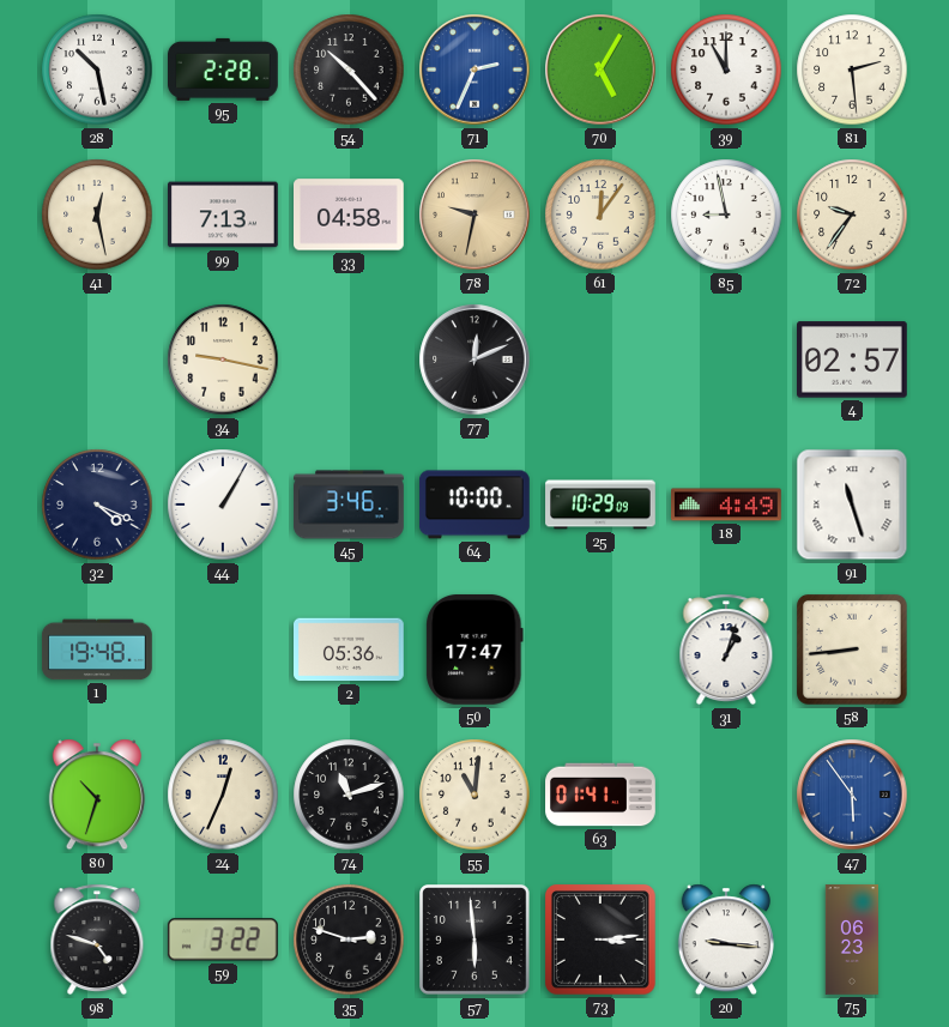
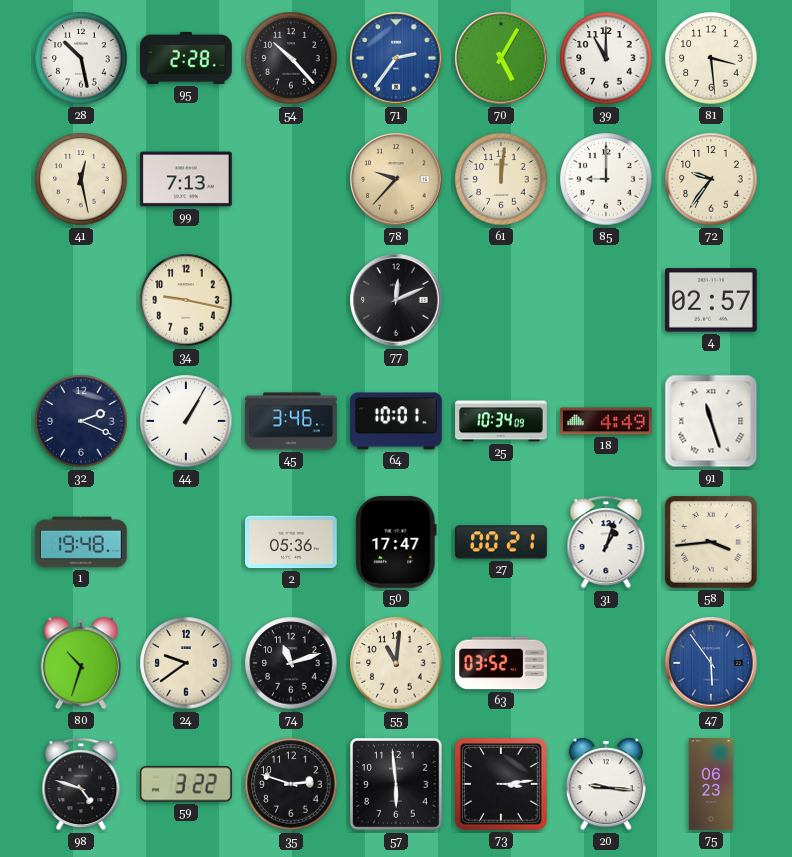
71: 2:34 -> 2:36 (396, 58)
81: 2:29 -> 3:29 (711, 58)
33: 04:58 -> none (350, 215)
78: 9:32 -> 9:37 (396, 179)
61: 12:06 -> 12:01 (501, 179)
85: 8:58 -> 9:00 (606, 179)
32: 4:19 -> 2:19 (81, 421)
64: 10:00 -> 10:01 (397, 421)
25: 10:29 -> 10:34 (501, 421)
27: none -> 00:21 (502, 542)
58: 8:44 -> 3:44 (711, 542)
24: 12:34 -> 9:39 (186, 663)
63: 01:41 -> 03:52 (501, 663)
